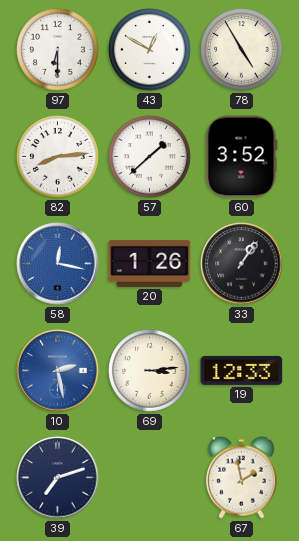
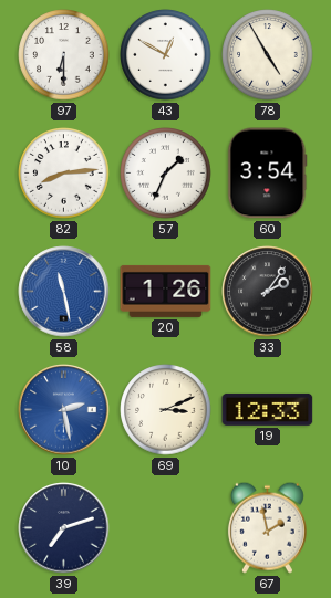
57: 1:38 -> 1:34 (166, 174)
60: 3:52 -> 3:54 (268, 174)
58: 12:17 -> 11:28 (64, 292)
33: 1:06 -> 2:06 (268, 292)
69: 3:14 -> 3:11 (166, 410)
